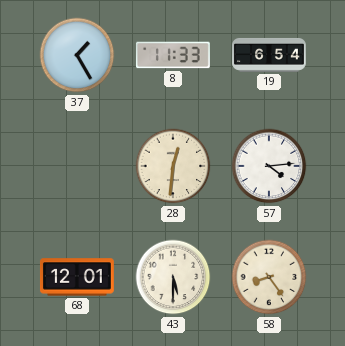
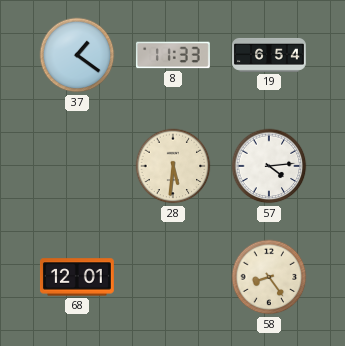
37: 1:25 -> 1:21 (77, 55)
28: 12:31 -> 5:31 (173, 166)
43: 5:30 -> none (173, 277)
